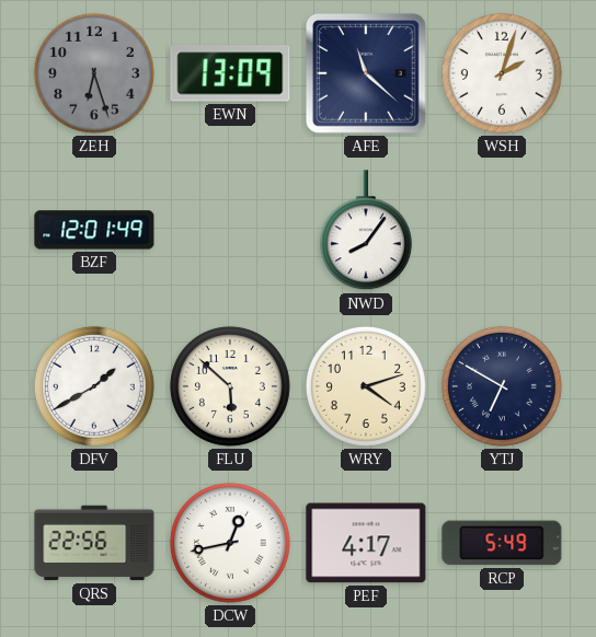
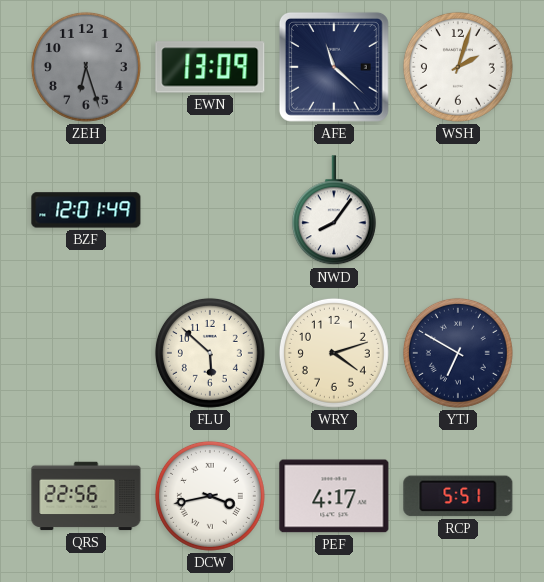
DFV: 1:40 -> none (94, 386)
DCW: 12:43 -> 3:43 (210, 496)
RCP: 5:49 -> 5:51 (458, 496)
